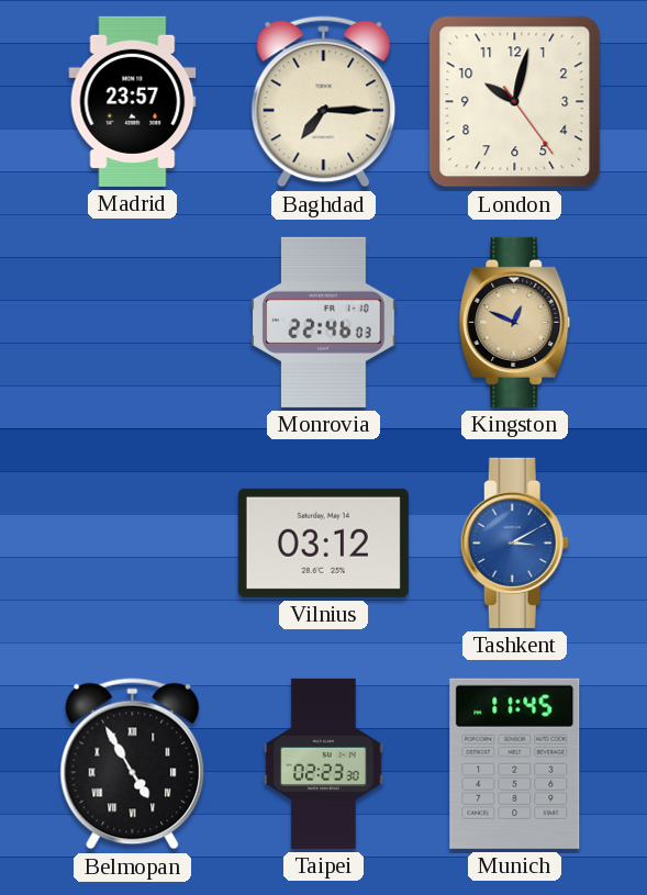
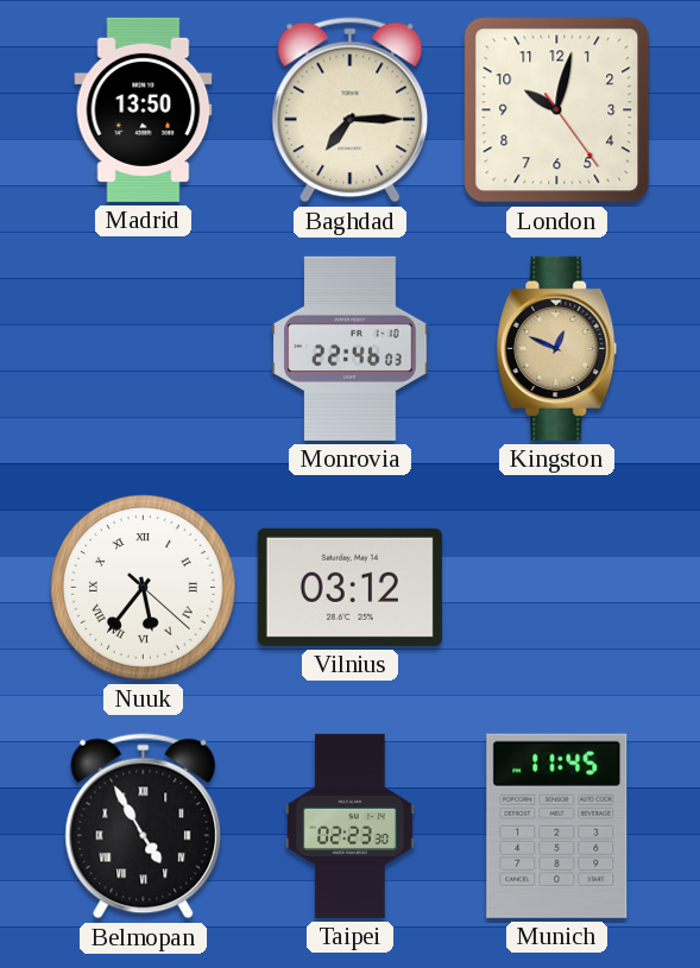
Madrid: 23:57 -> 13:50 (144, 109)
Nuuk: none -> 5:36 (143, 587)
Tashkent: 3:10 -> none (514, 542)
